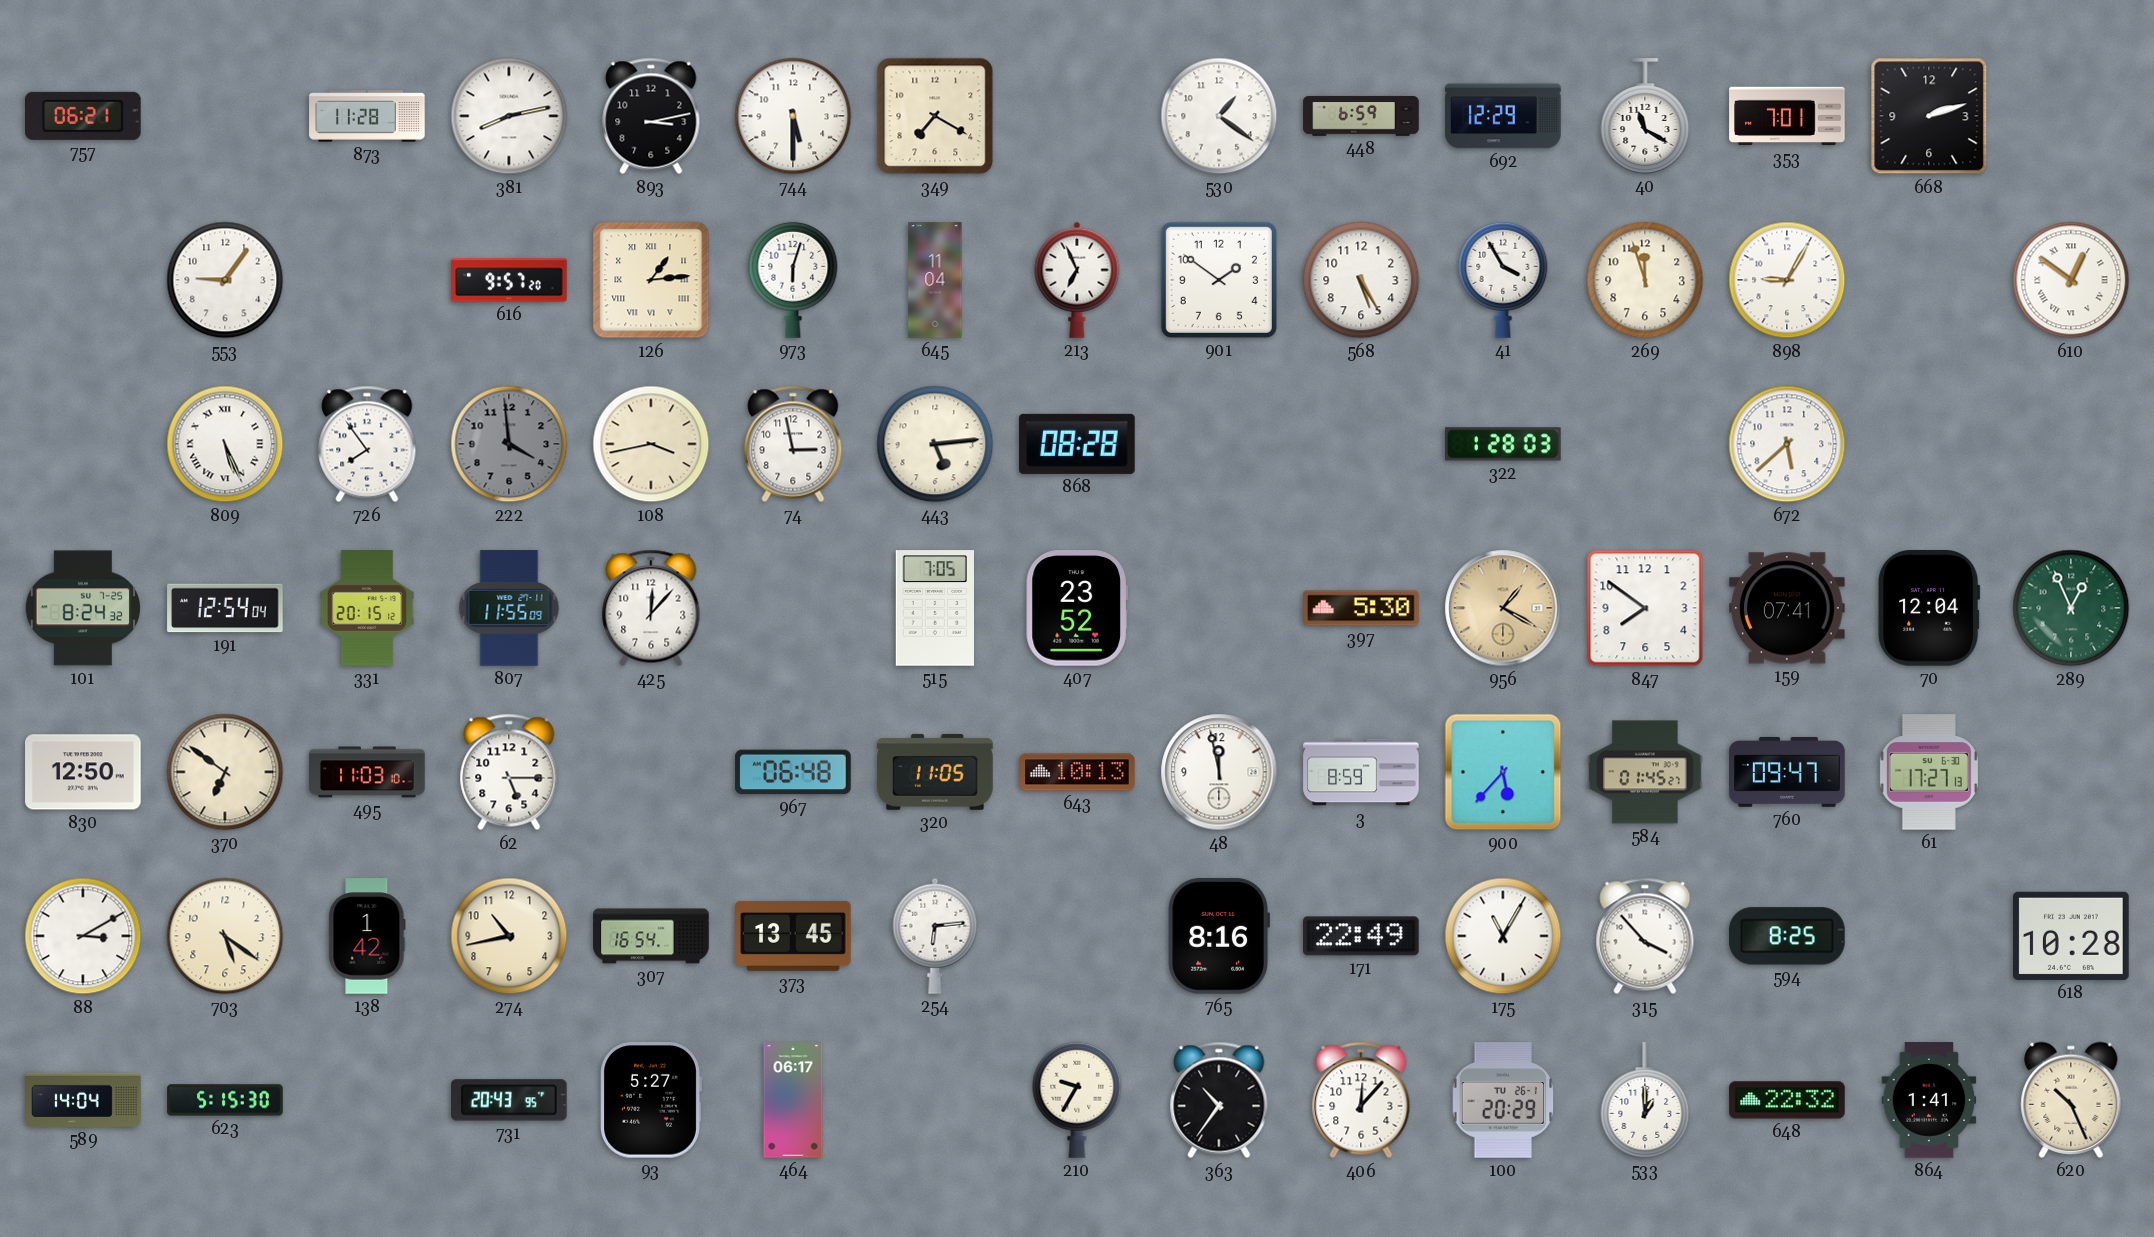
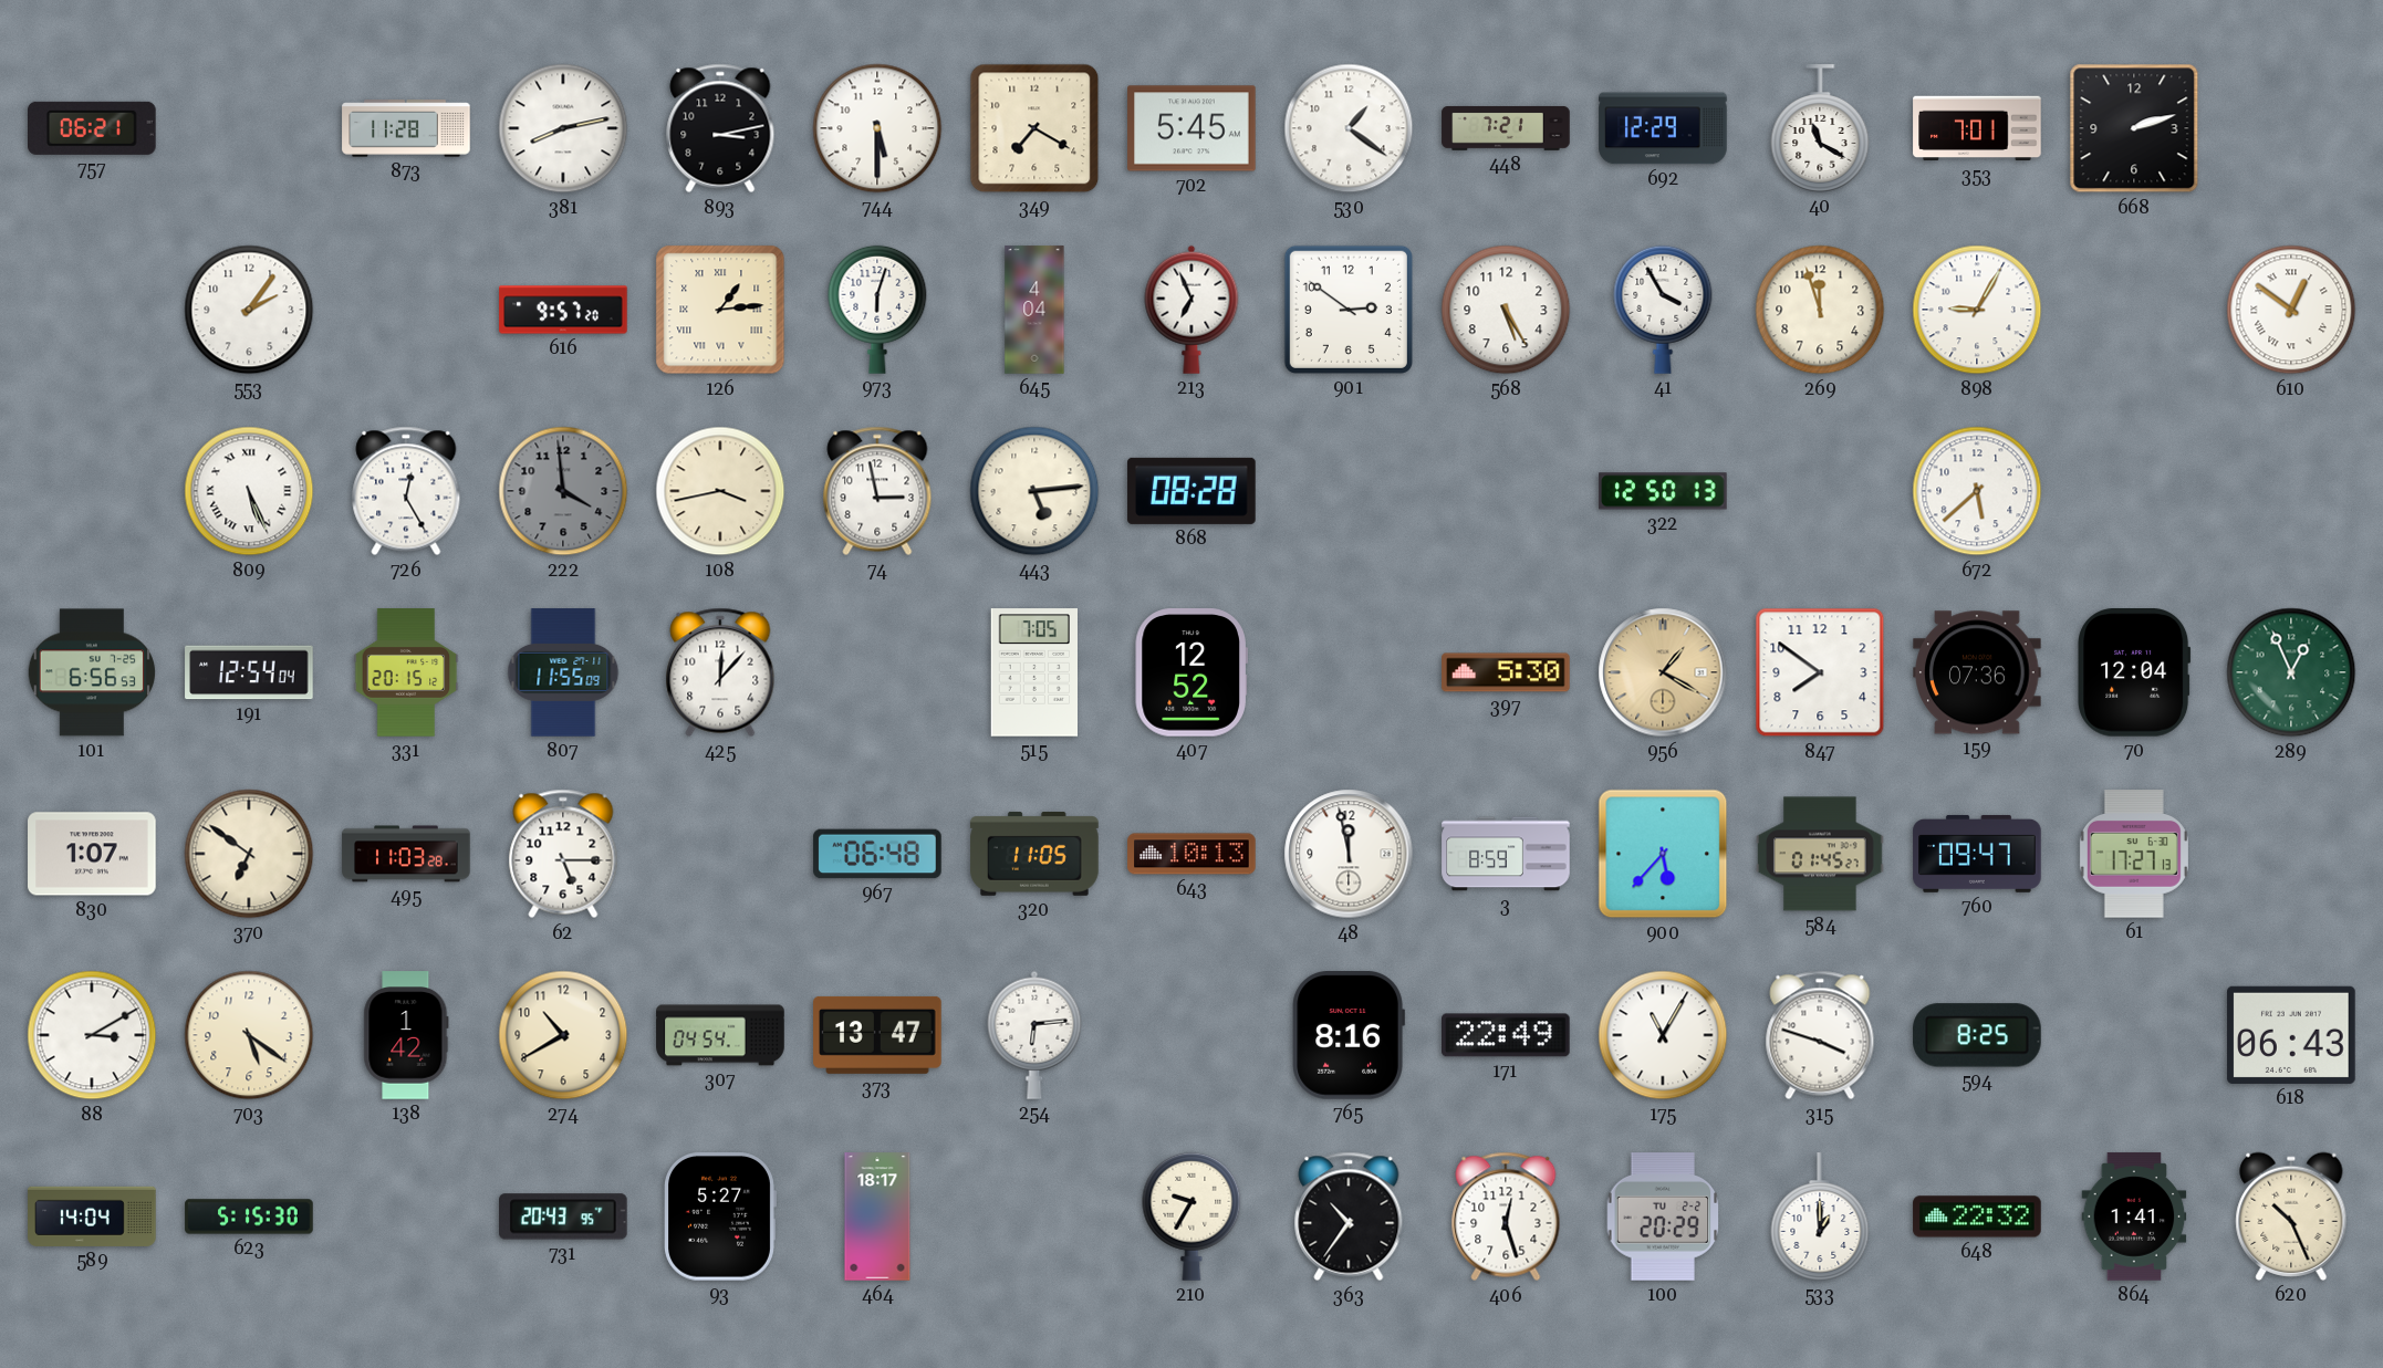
702: none -> 5:45 (1191, 128)
448: 6:59 -> 7:21 (1506, 128)
553: 9:06 -> 2:06 (249, 310)
645: 11:04 -> 4:04 (1034, 310)
901: 1:51 -> 2:51 (1349, 310)
726: 7:54 -> 12:25 (406, 491)
322: 1:28 -> 12:50 (1663, 491)
101: 8:24 -> 6:56 (91, 672)
407: 23:52 -> 12:52 (1191, 672)
159: 07:41 -> 07:36 (1977, 672)
830: 12:50 -> 1:07 (92, 854)
495: 11:03:10 -> 11:03:28 (406, 854)
274: 10:43 -> 10:40 (563, 1035)
307: 16:54 -> 04:54 (720, 1035)
373: 13:45 -> 13:47 (877, 1035)
315: 3:53 -> 3:48 (1820, 1035)
618: 10:28 -> 06:43 (2291, 1035)
464: 06:17 -> 18:17 (877, 1216)
406: 12:07 -> 12:27 (1506, 1216)
100 date: TU 26-1 -> TU 2-2 (1663, 1216)
